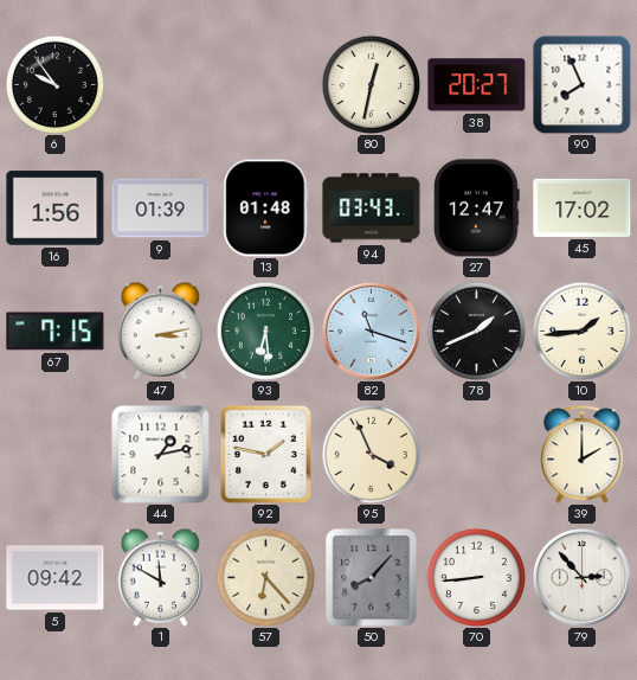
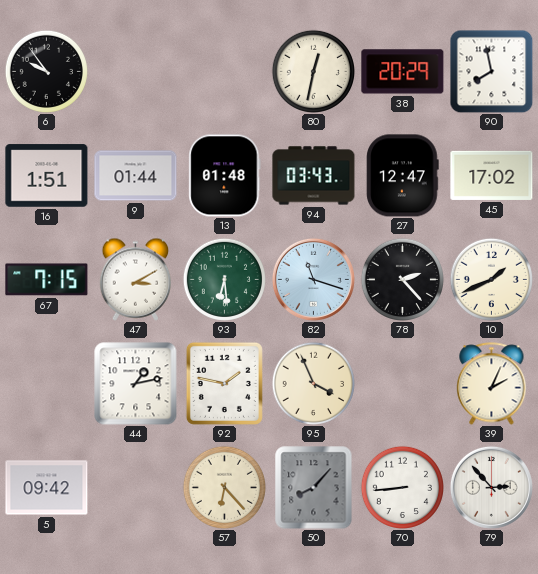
38: 20:27 -> 20:29 (403, 72)
90: 7:56 -> 7:58 (491, 71)
16: 1:56 -> 1:51 (47, 176)
9: 01:39 -> 01:44 (136, 176)
47: 3:13 -> 3:10 (136, 279)
78: 1:41 -> 2:23 (402, 279)
10: 1:44 -> 1:41 (491, 279)
39: 2:00 -> 2:04 (492, 384)
1: 11:50 -> none (161, 577)
